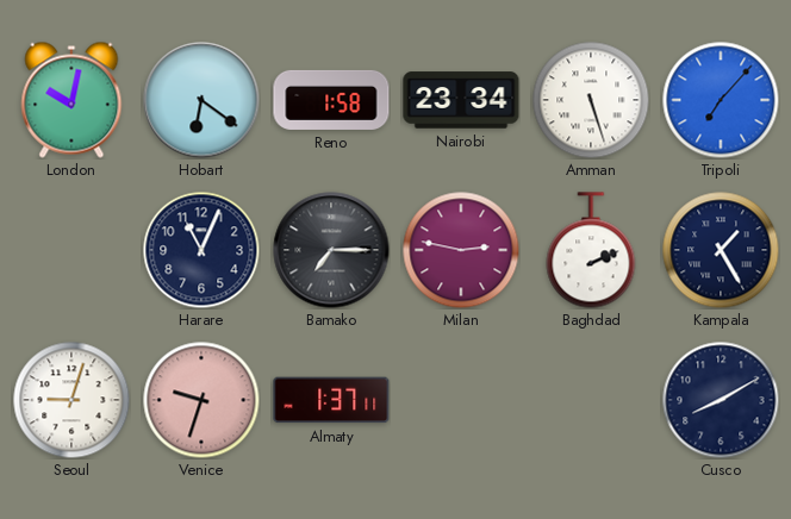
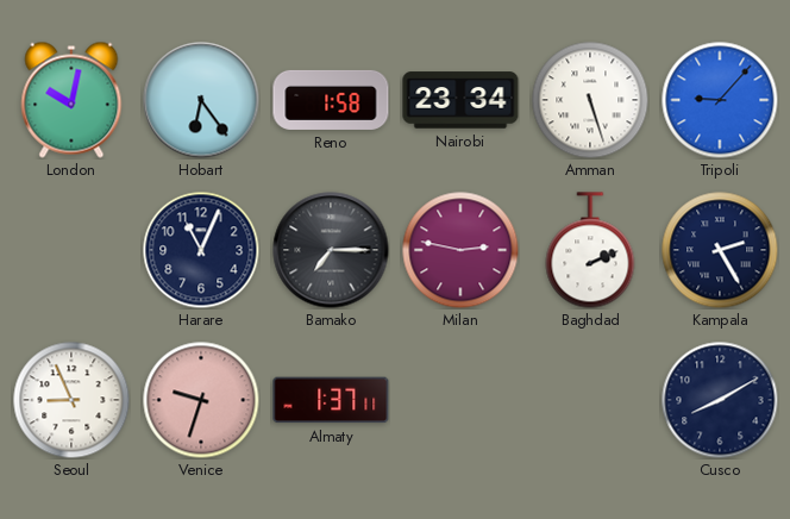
Hobart: 6:21 -> 6:24 (201, 100)
Tripoli: 7:07 -> 9:07 (720, 100)
Kampala: 1:25 -> 2:25 (720, 250)
Seoul: 9:03 -> 8:56 (71, 400)
